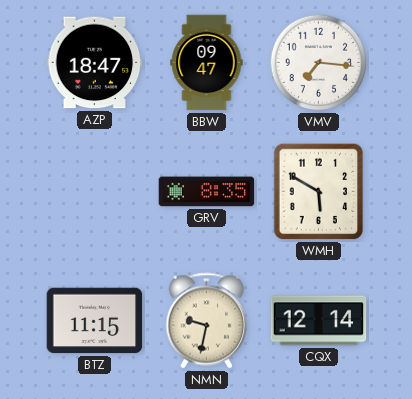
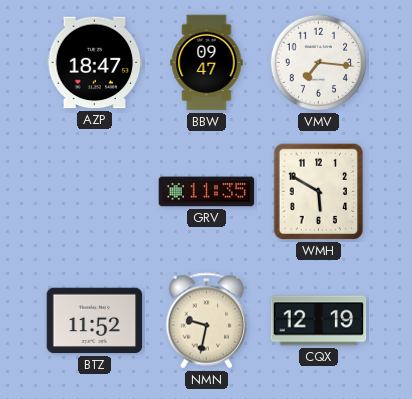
GRV: 8:35 -> 11:35 (207, 192)
BTZ: 11:15 -> 11:52 (95, 321)
CQX: 12:14 -> 12:19 (319, 321)
